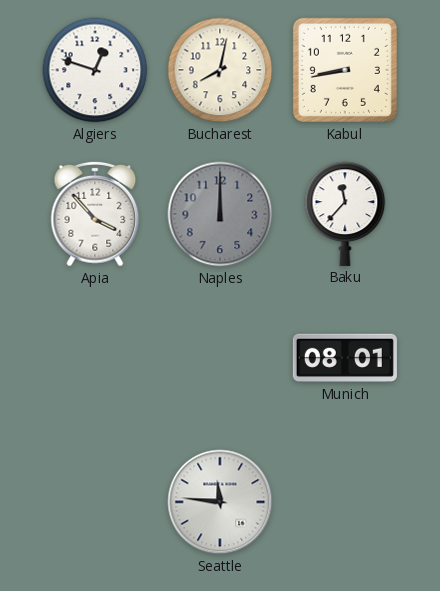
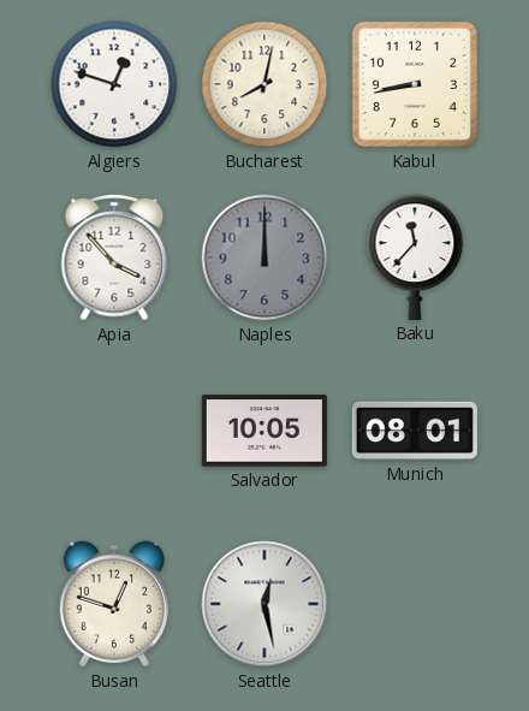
Salvador: none -> 10:05 (264, 431)
Busan: none -> 12:48 (114, 604)
Seattle: 11:46 -> 12:28 (264, 604)
